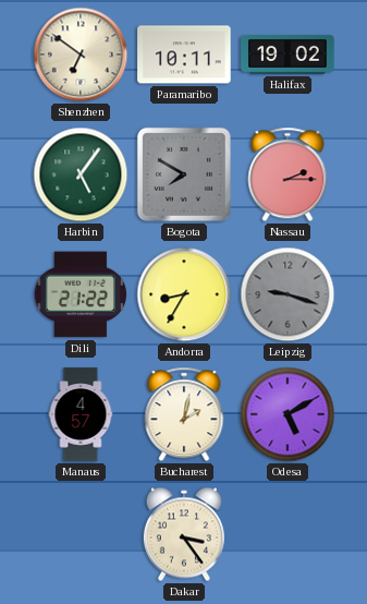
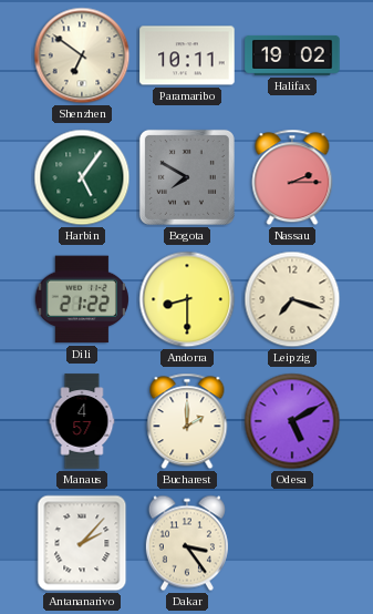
Andorra: 8:35 -> 8:30 (187, 299)
Leipzig: 9:18 -> 7:18 (292, 299)
Leipzig dial: grey -> cream (292, 299)
Bucharest: 2:02 -> 2:00 (187, 421)
Antananarivo: none -> 2:07 (82, 543)
